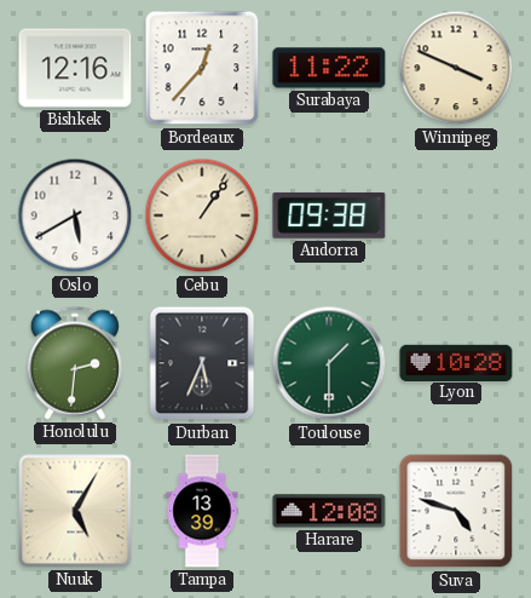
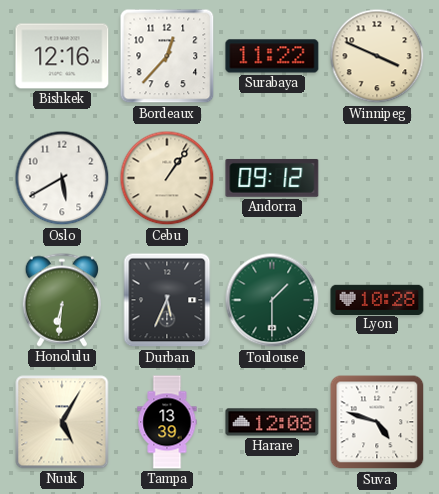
Andorra: 09:38 -> 09:12 (272, 178)
Honolulu: 2:31 -> 6:31 (61, 300)
